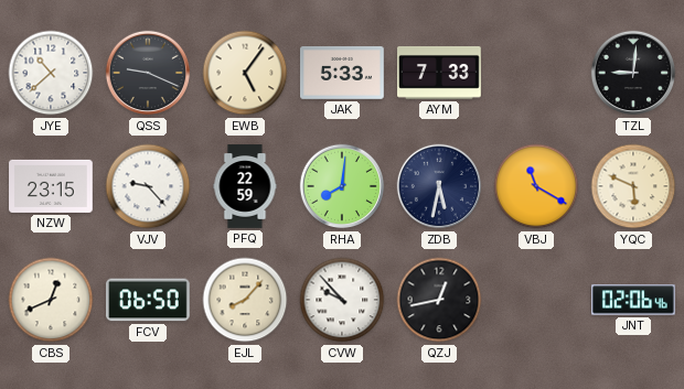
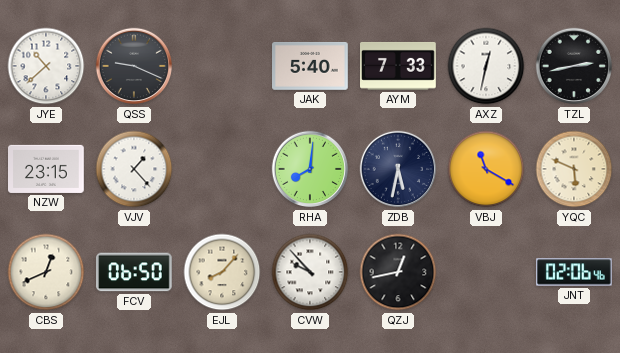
EWB: 5:06 -> none (245, 73)
JAK: 5:33 -> 5:40 (311, 66)
AXZ: none -> 12:32 (486, 66)
TZL: 9:01 -> 2:43 (574, 66)
VJV: 9:23 -> 1:23 (134, 169)
PFQ: 22:59 -> none (245, 186)
